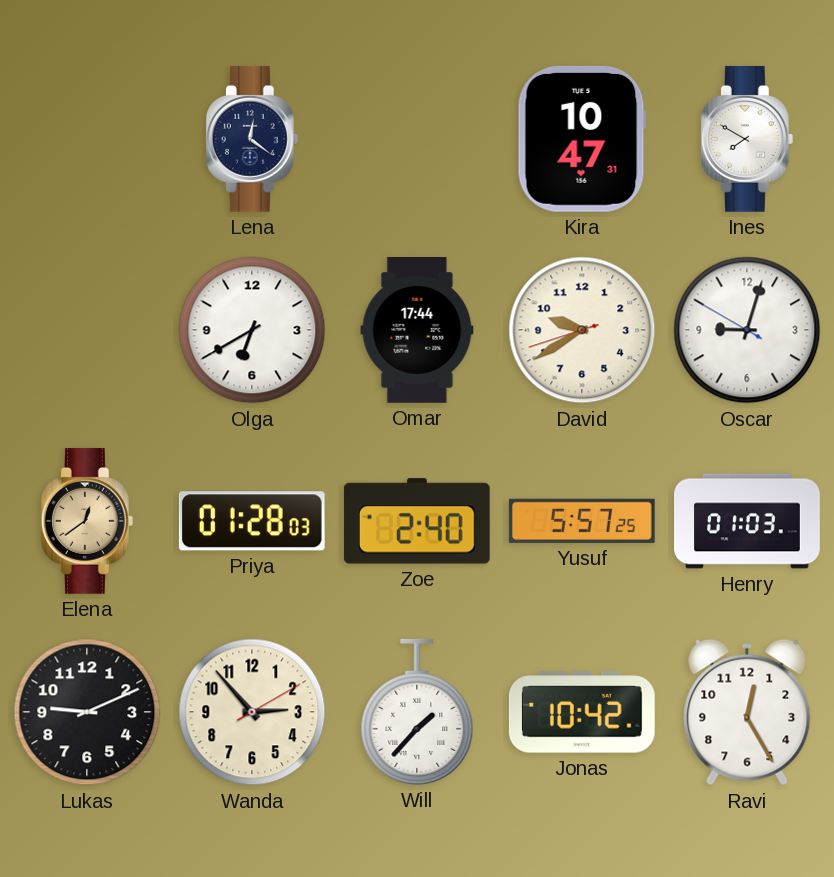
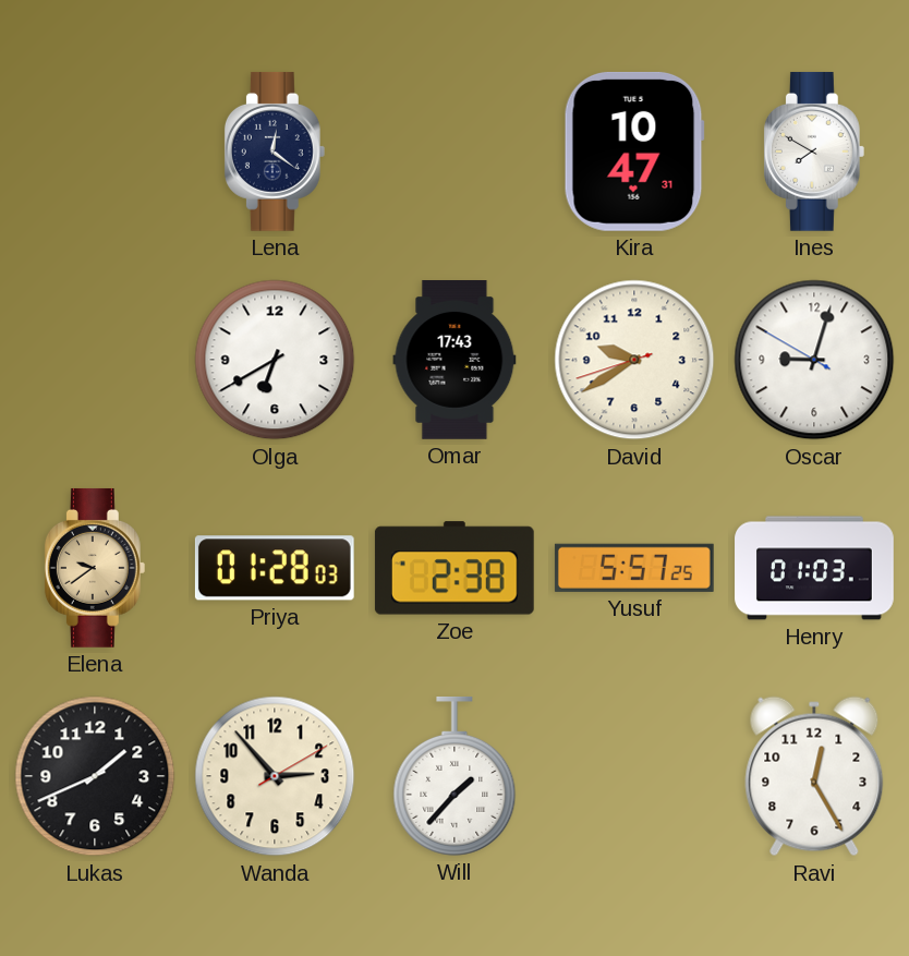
Omar: 17:44 -> 17:43 (455, 361)
Elena: 12:39 -> 9:39 (95, 568)
Zoe: 2:40 -> 2:38 (455, 568)
Lukas: 9:11 -> 1:41 (95, 776)
Jonas: 10:42 -> none (582, 712)
